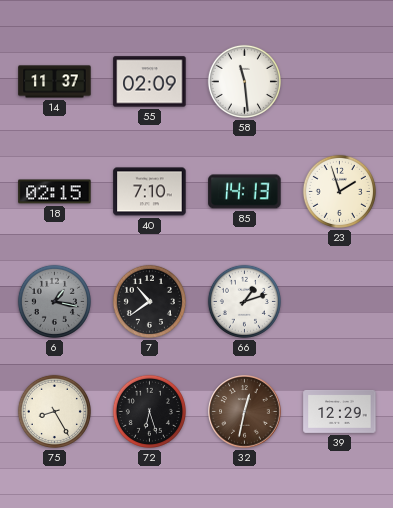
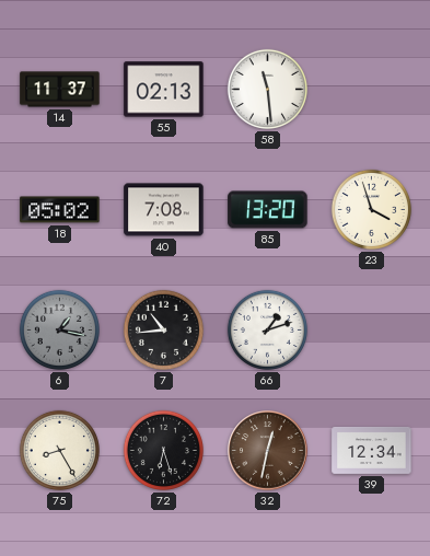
55: 02:09 -> 02:13 (164, 90)
18: 02:15 -> 05:02 (60, 210)
40: 7:10 -> 7:08 (164, 210)
85: 14:13 -> 13:20 (268, 210)
23: 1:57 -> 3:57 (371, 209)
7: 10:39 -> 10:44 (163, 329)
39: 12:29 -> 12:34 (372, 450)
